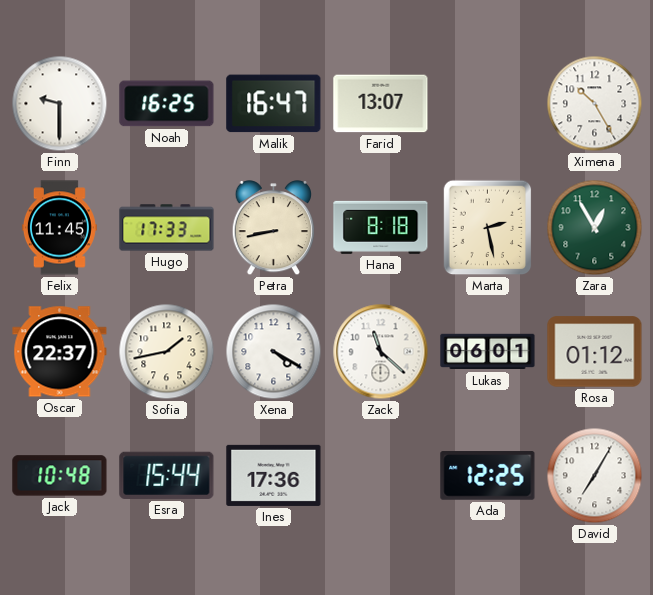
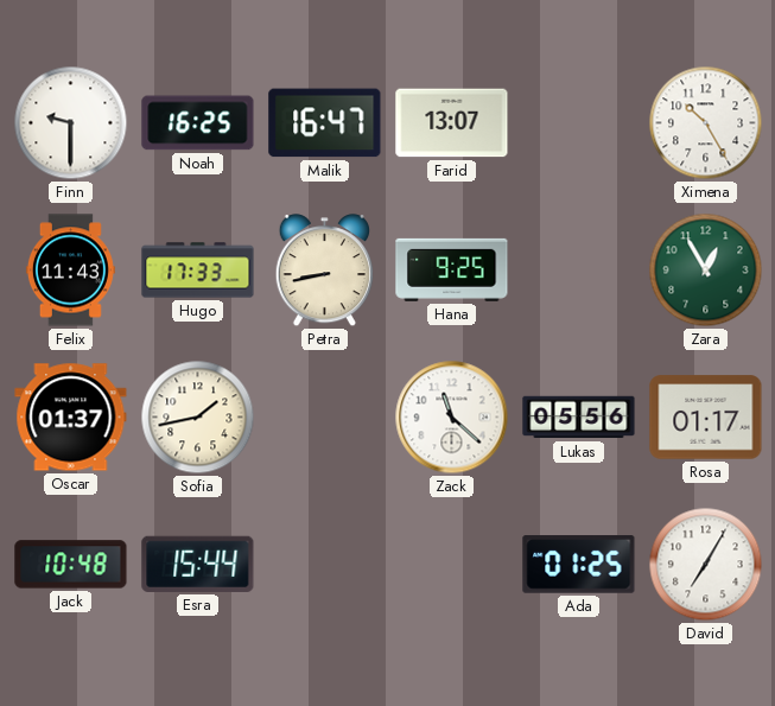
Felix: 11:45 -> 11:43 (70, 271)
Hana: 8:18 -> 9:25 (452, 269)
Marta: 2:28 -> none (488, 228)
Oscar: 22:37 -> 01:37 (71, 418)
Xena: 4:20 -> none (274, 352)
Lukas: 06:01 -> 05:56 (579, 418)
Rosa: 01:12 -> 01:17 (706, 418)
Ines: 17:36 -> none (274, 475)
Ada: 12:25 -> 01:25 (579, 565)
